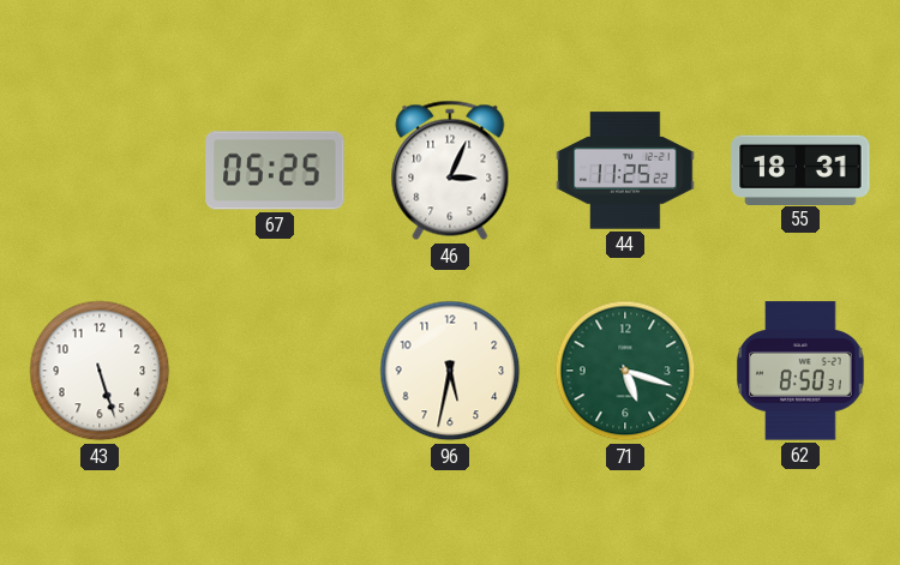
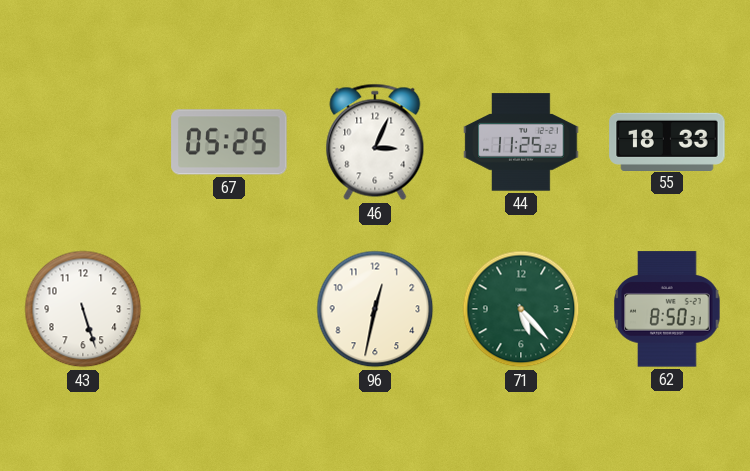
55: 18:31 -> 18:33 (667, 141)
96: 5:32 -> 12:32 (375, 309)
71: 5:18 -> 5:23 (521, 309)
